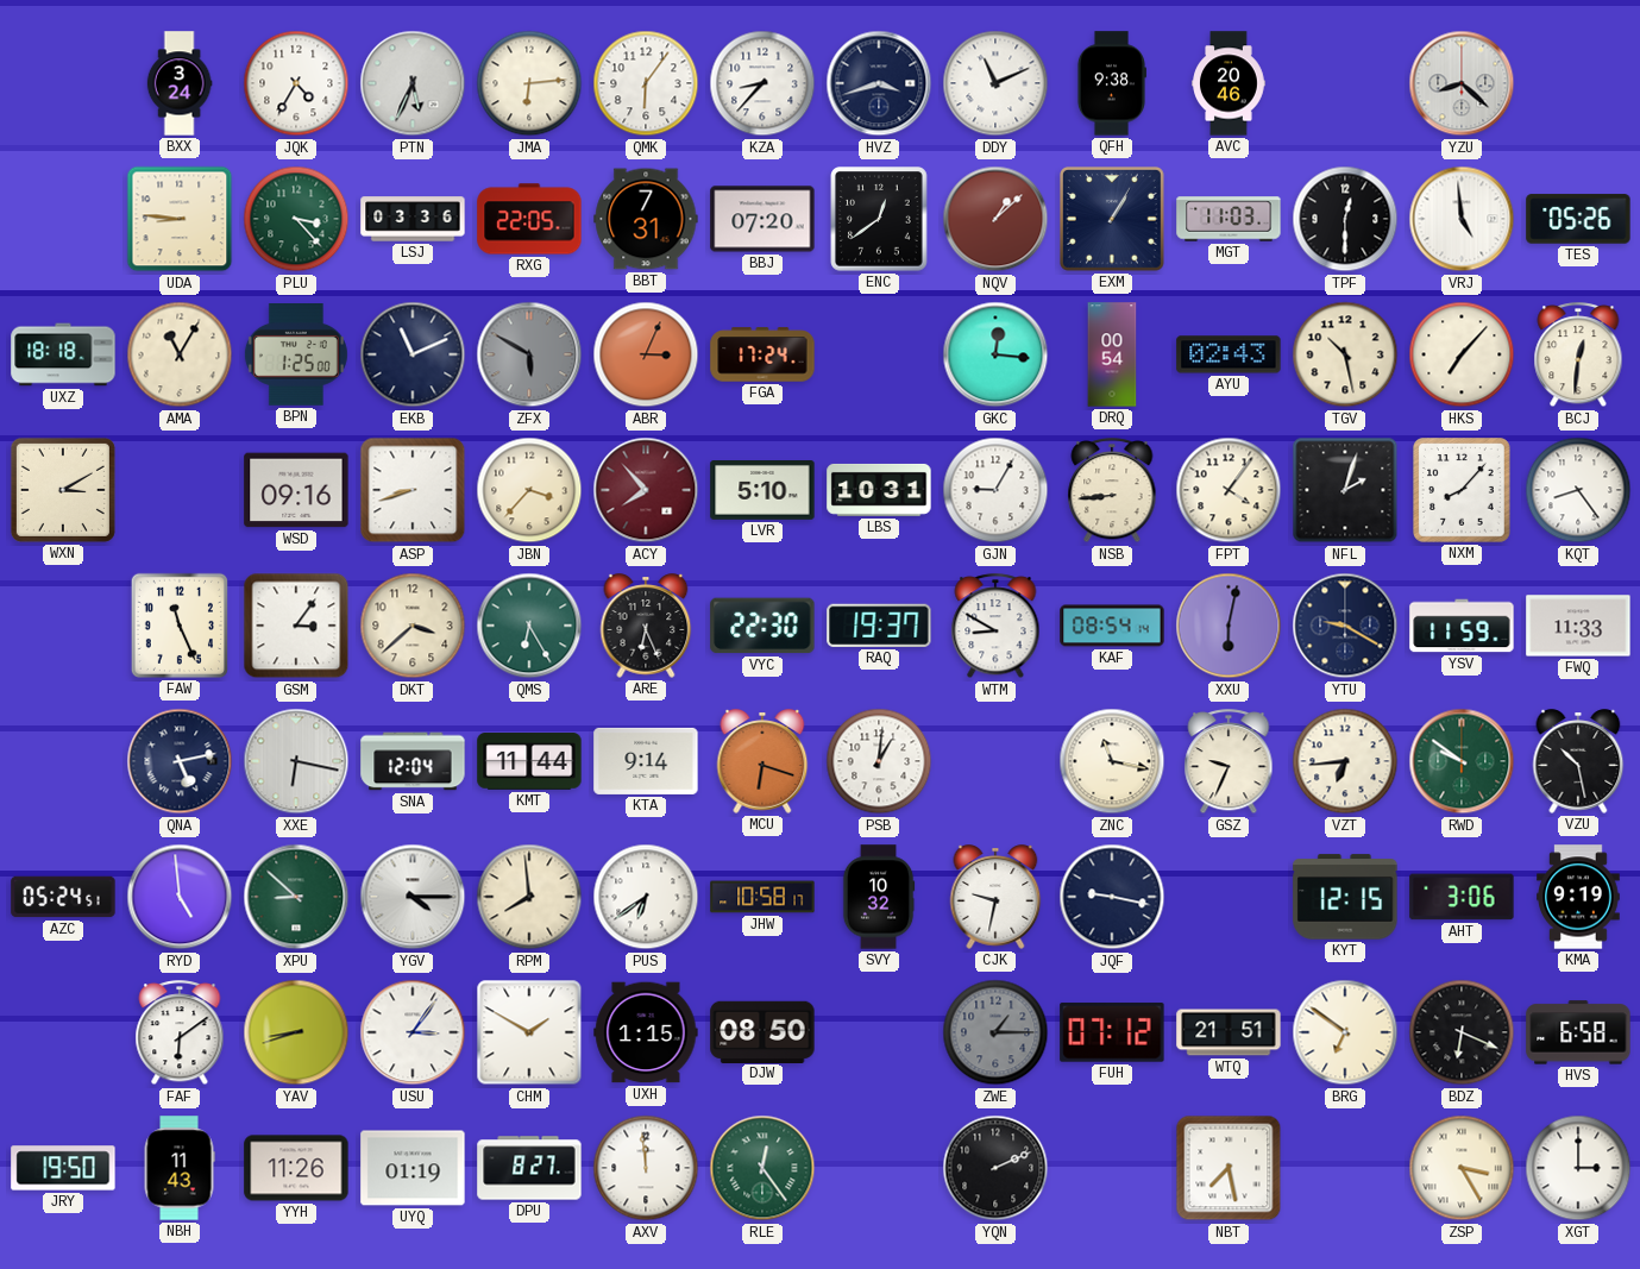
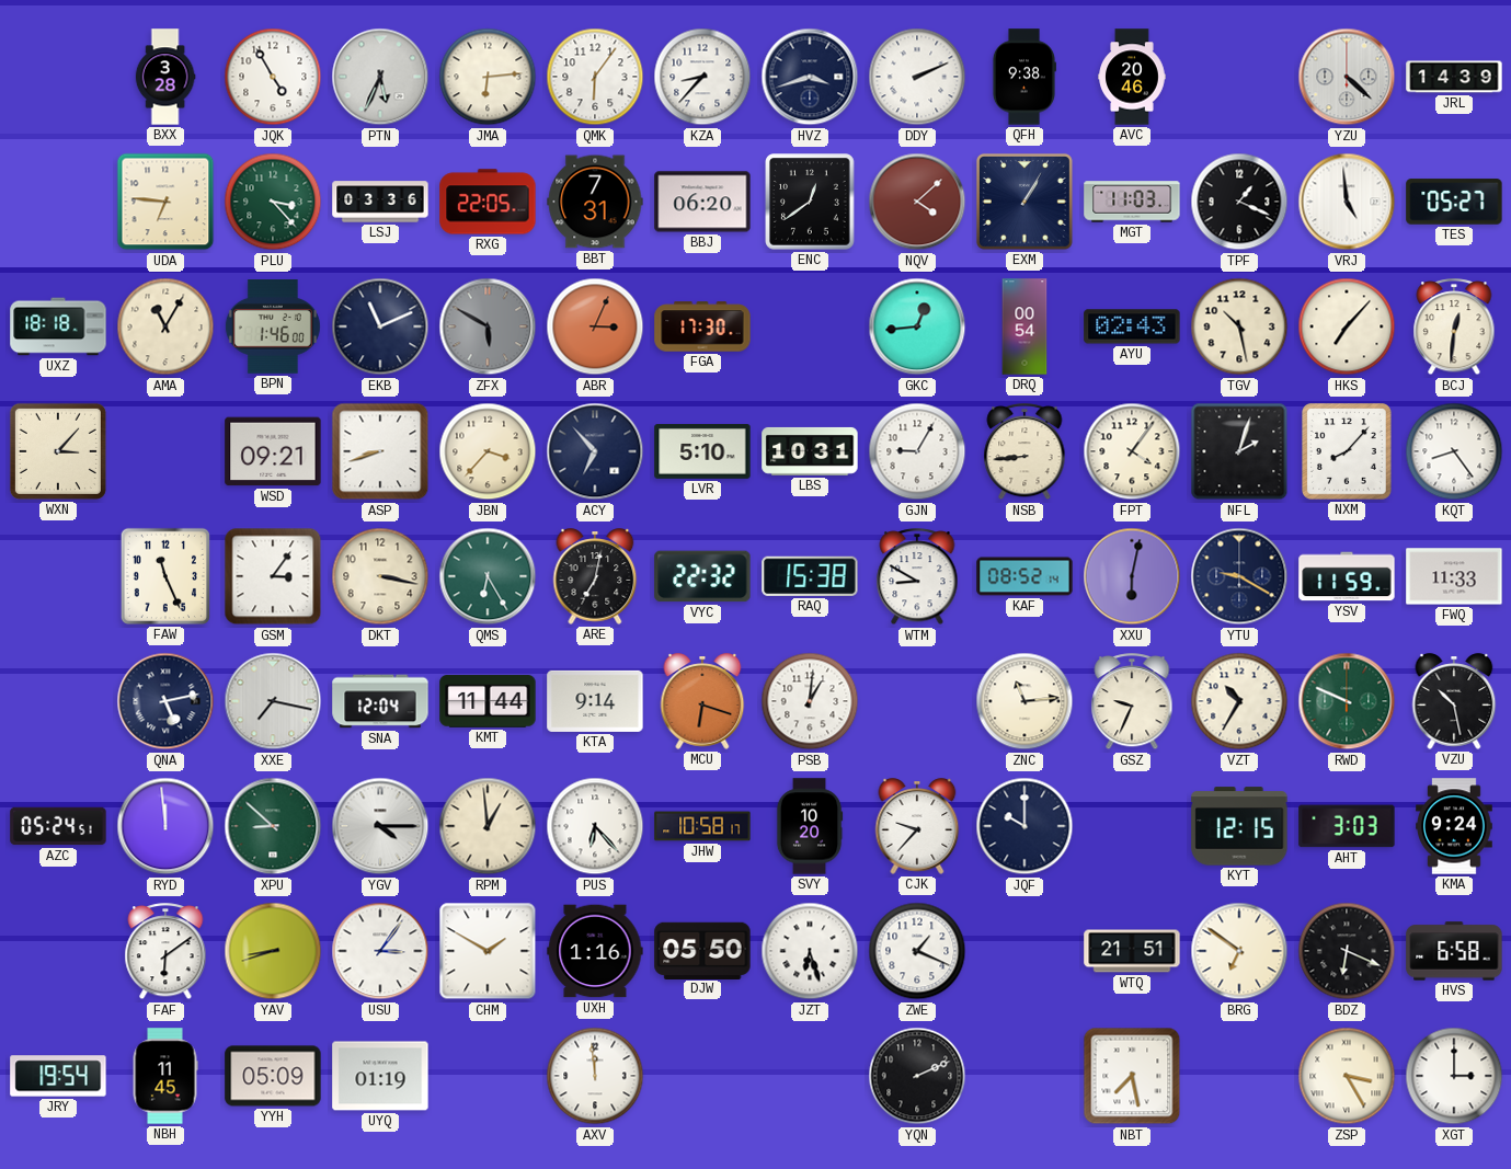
BXX: 3:24 -> 3:28 (165, 77)
JQK: 4:35 -> 4:55 (273, 77)
DDY: 11:11 -> 2:11 (917, 77)
YZU: 8:22 -> 4:22 (1347, 77)
JRL: none -> 14:39 (1454, 77)
UDA: 8:46 -> 6:46 (165, 202)
BBJ: 07:20 -> 06:20 (702, 202)
NQV: 1:08 -> 4:08 (917, 202)
TPF: 12:30 -> 1:19 (1239, 202)
TES: 05:26 -> 05:27 (1454, 202)
BPN: 1:25 -> 1:46 (273, 328)
FGA: 17:24 -> 17:30 (702, 326)
GKC: 12:16 -> 12:44 (917, 326)
WXN: 3:10 -> 3:07 (58, 451)
WSD: 09:16 -> 09:21 (273, 451)
ACY: 7:53 -> 6:53 (595, 451)
ACY dial: burgundy -> navy (595, 451)
DKT: 3:38 -> 3:17 (380, 576)
ARE: 6:26 -> 7:02 (595, 576)
VYC: 22:30 -> 22:32 (702, 576)
RAQ: 19:37 -> 15:38 (810, 576)
KAF: 08:54 -> 08:52 (1024, 576)
XXE: 6:17 -> 7:17 (273, 701)
ZNC: 11:17 -> 11:14 (1024, 701)
VZT: 6:44 -> 10:35 (1239, 701)
RWD: 9:51 -> 9:49 (1347, 701)
RYD: 4:59 -> 11:59 (165, 826)
RPM: 7:59 -> 12:59 (488, 826)
PUS: 6:39 -> 6:23 (595, 826)
SVY: 10:32 -> 10:20 (810, 826)
CJK: 9:32 -> 9:37 (917, 826)
JQF: 9:17 -> 10:00 (1024, 826)
AHT: 3:06 -> 3:03 (1347, 826)
KMA: 9:19 -> 9:24 (1454, 826)
UXH: 1:15 -> 1:16 (595, 951)
DJW: 08:50 -> 05:50 (702, 950)
JZT: none -> 6:27 (810, 951)
ZWE: 1:15 -> 1:19 (917, 951)
ZWE dial: grey -> white (917, 951)
FUH: 07:12 -> none (1112, 1032)
JRY: 19:50 -> 19:54 (58, 1076)
NBH: 11:43 -> 11:45 (165, 1076)
YYH: 11:26 -> 05:09 (273, 1076)
DPU: 8:27 -> none (529, 1168)
RLE: 12:24 -> none (762, 1168)
